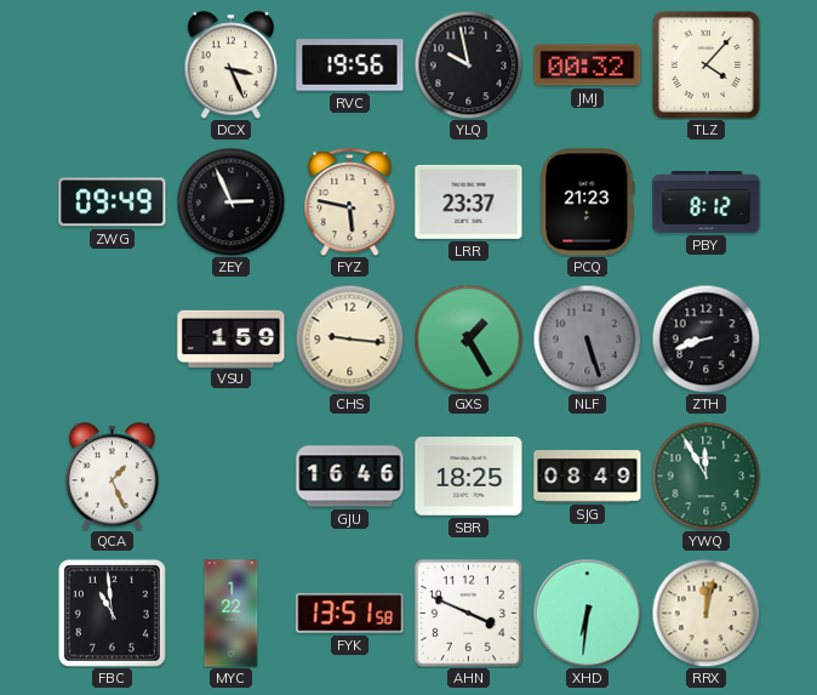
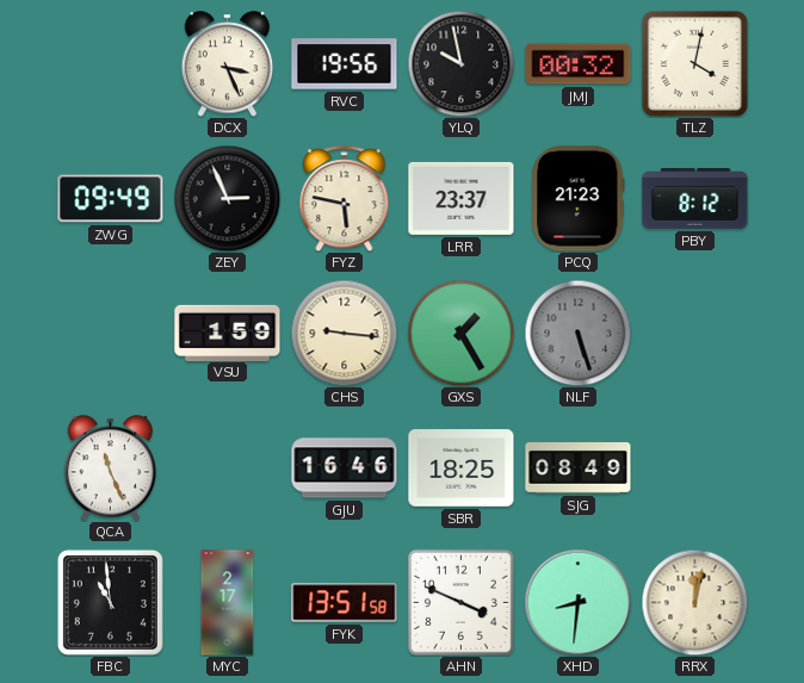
TLZ: 4:07 -> 4:02 (694, 63)
ZTH: 8:42 -> none (705, 338)
QCA: 1:26 -> 11:26 (111, 468)
YWQ: 11:55 -> none (705, 475)
MYC: 1:22 -> 2:17 (228, 603)
XHD: 6:31 -> 8:31 (577, 602)
